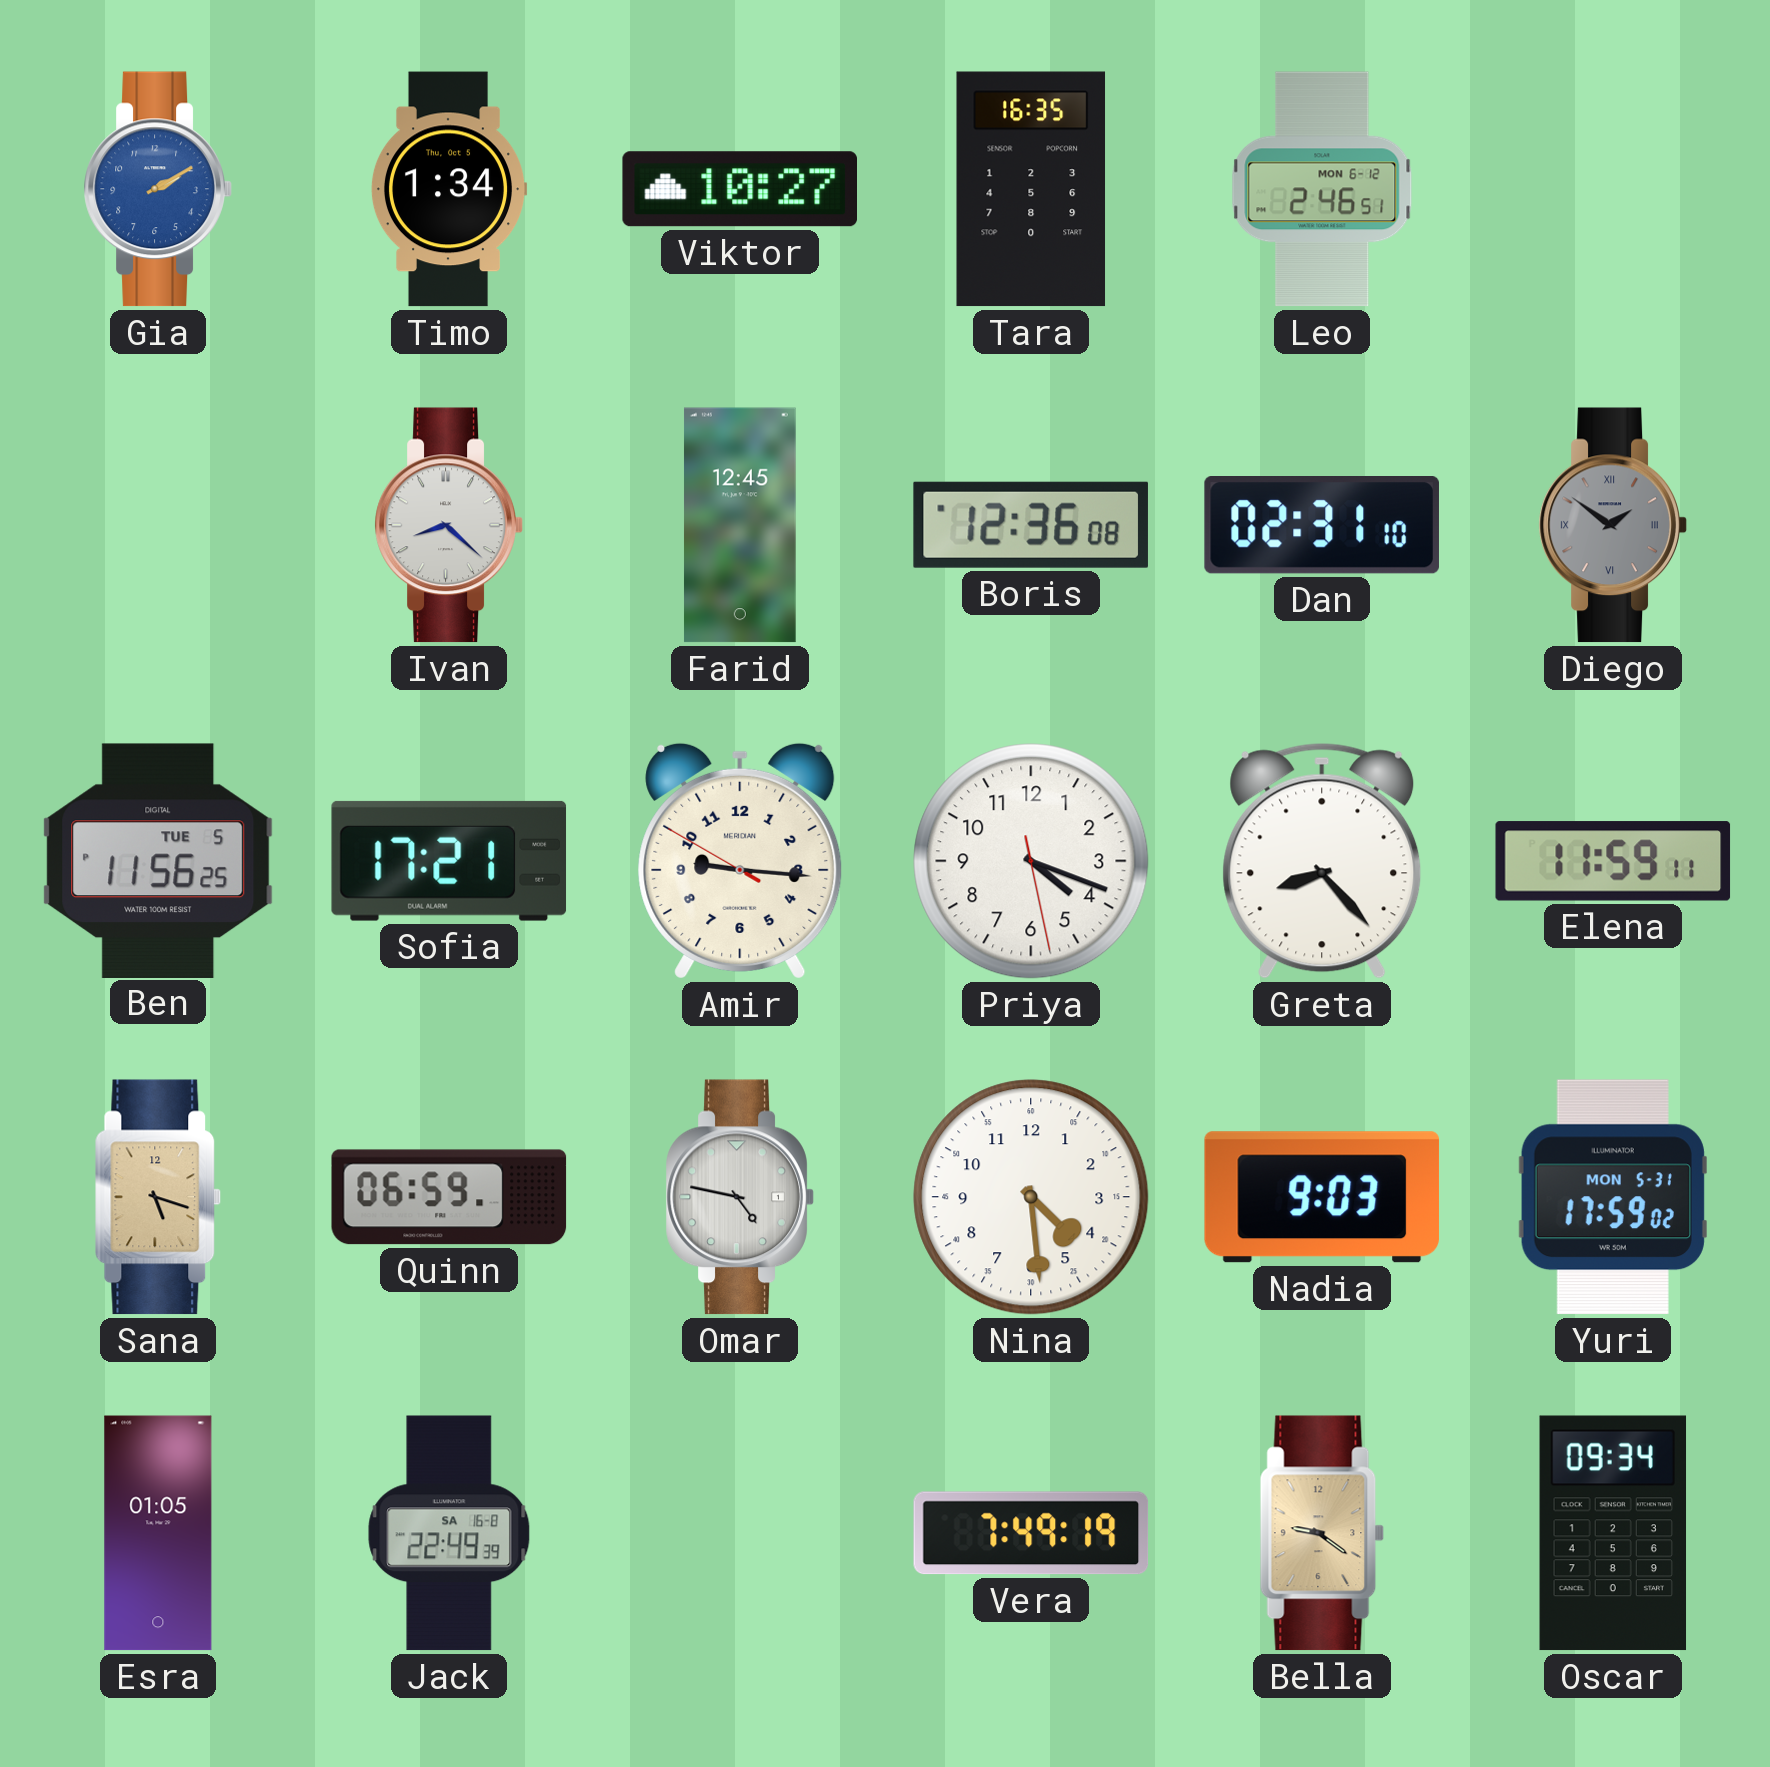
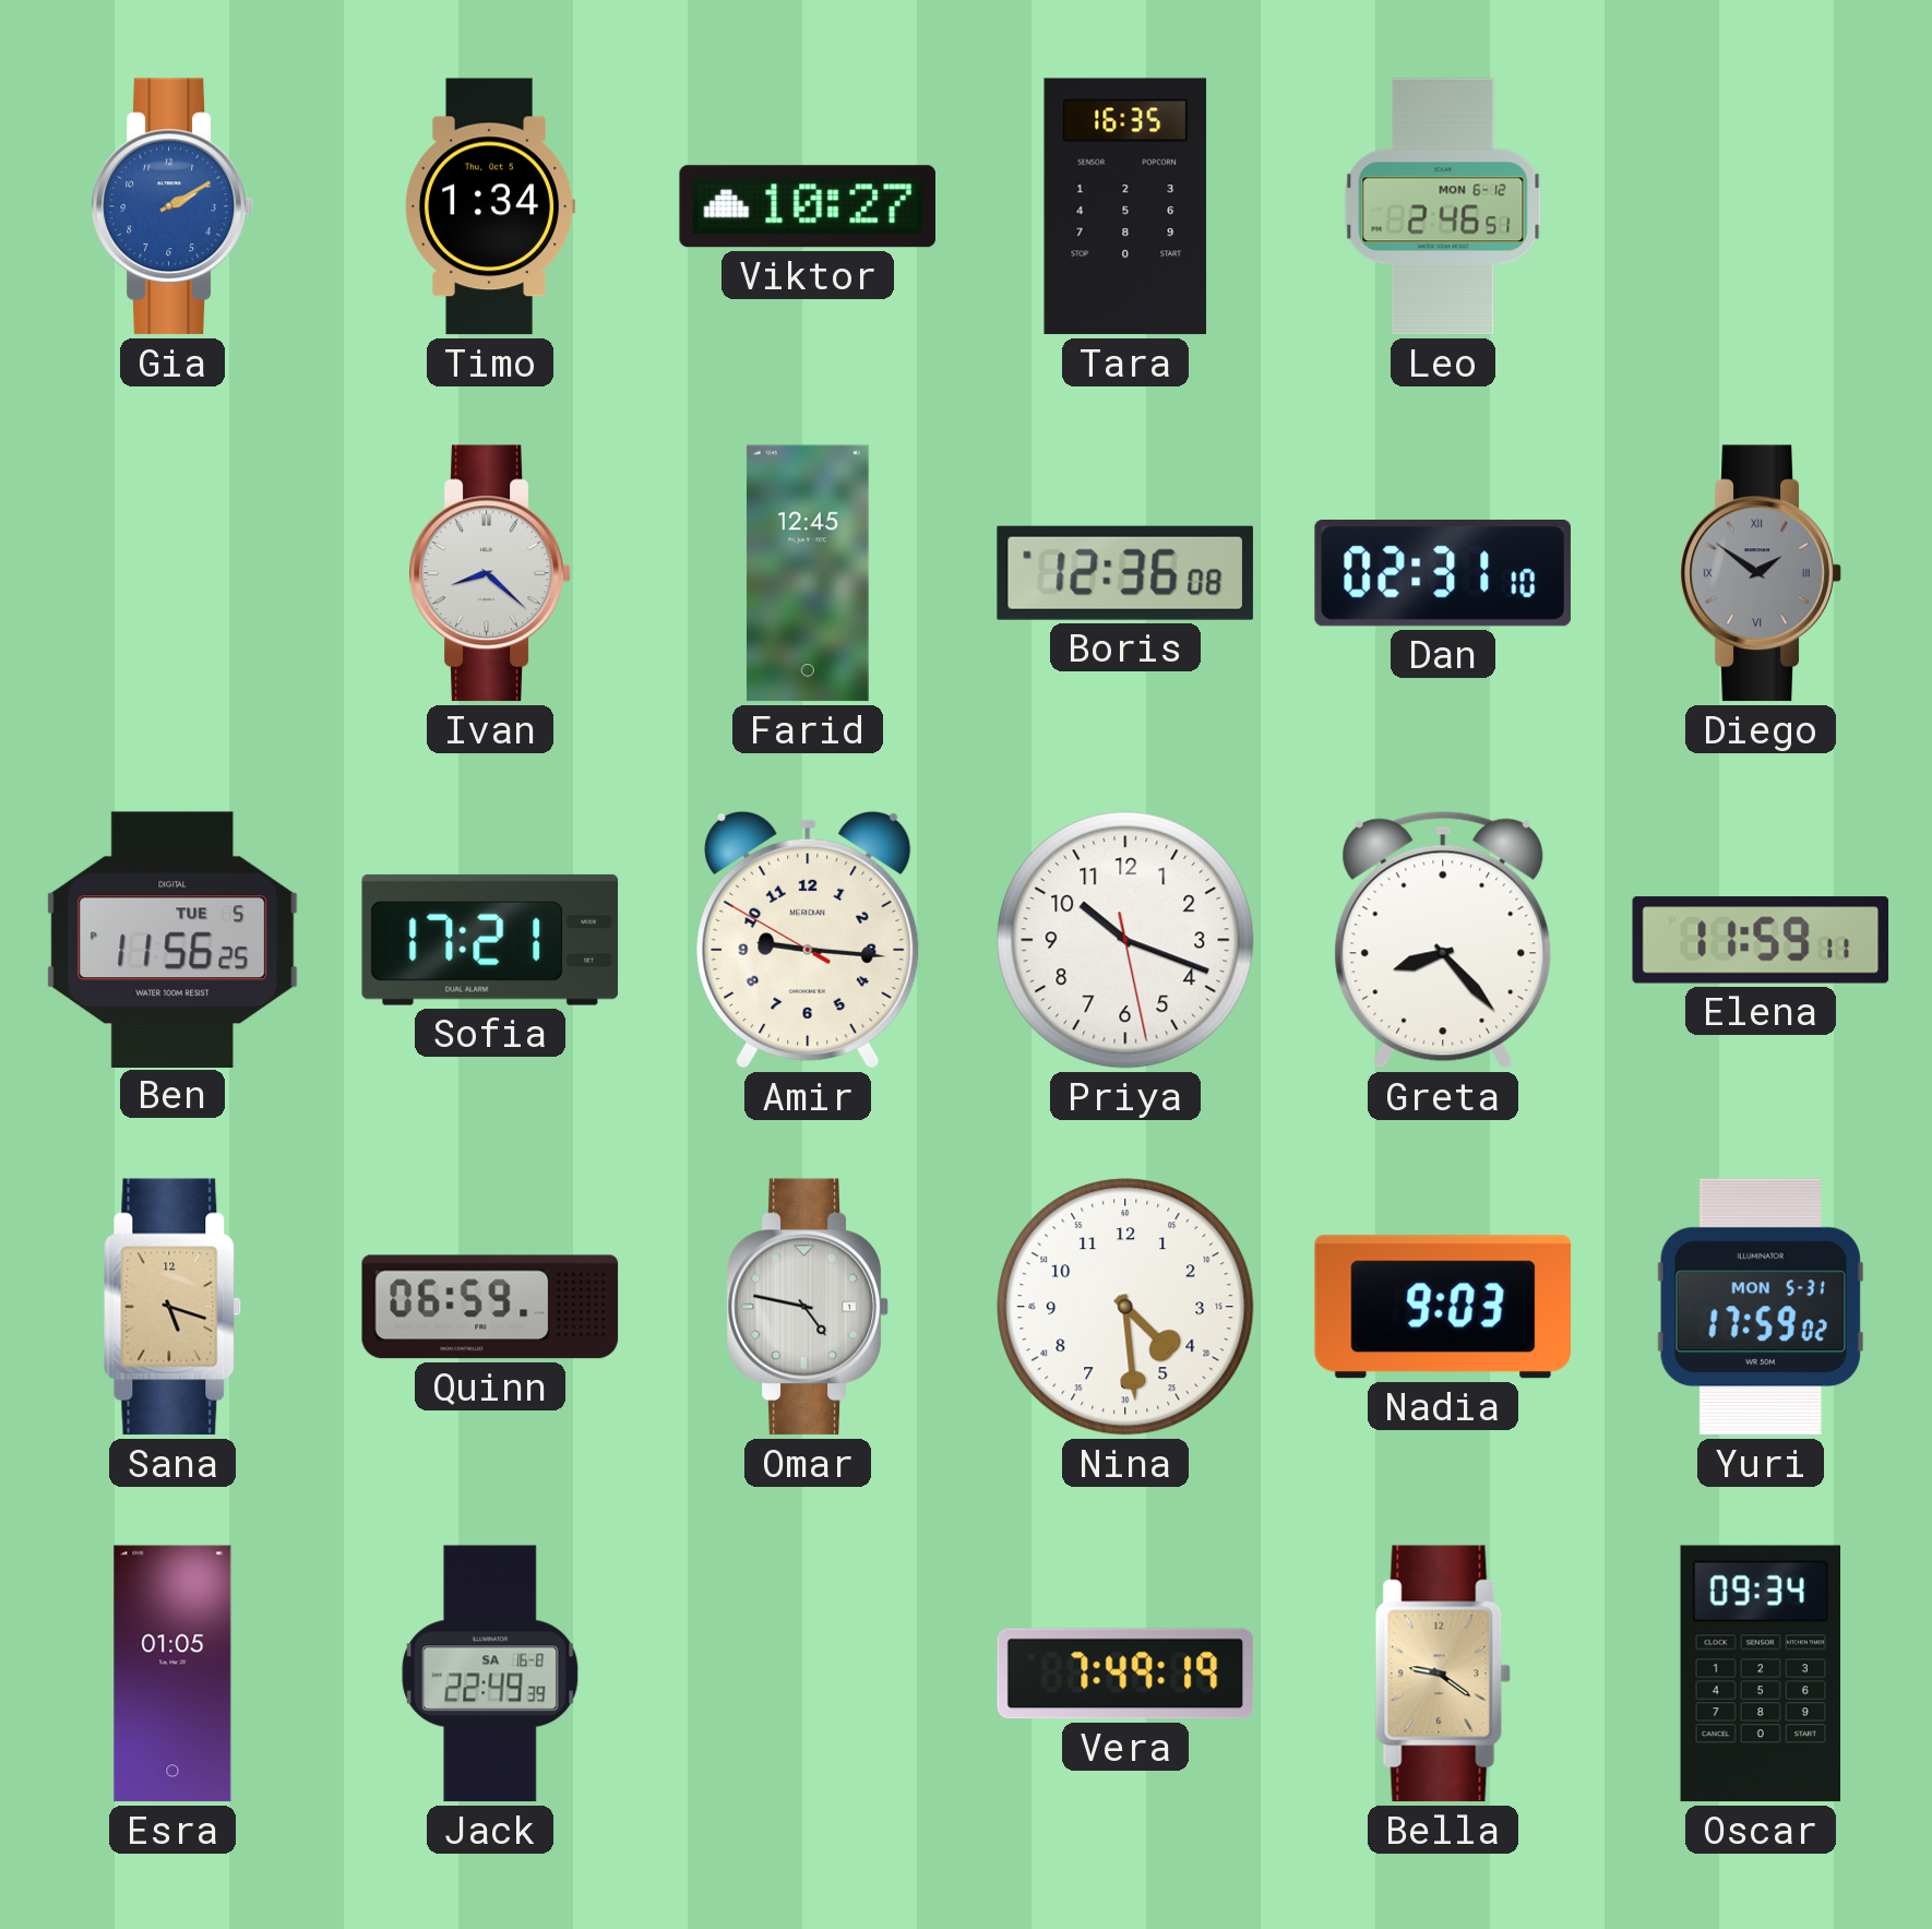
Priya: 4:18 -> 10:18 (1125, 940)
